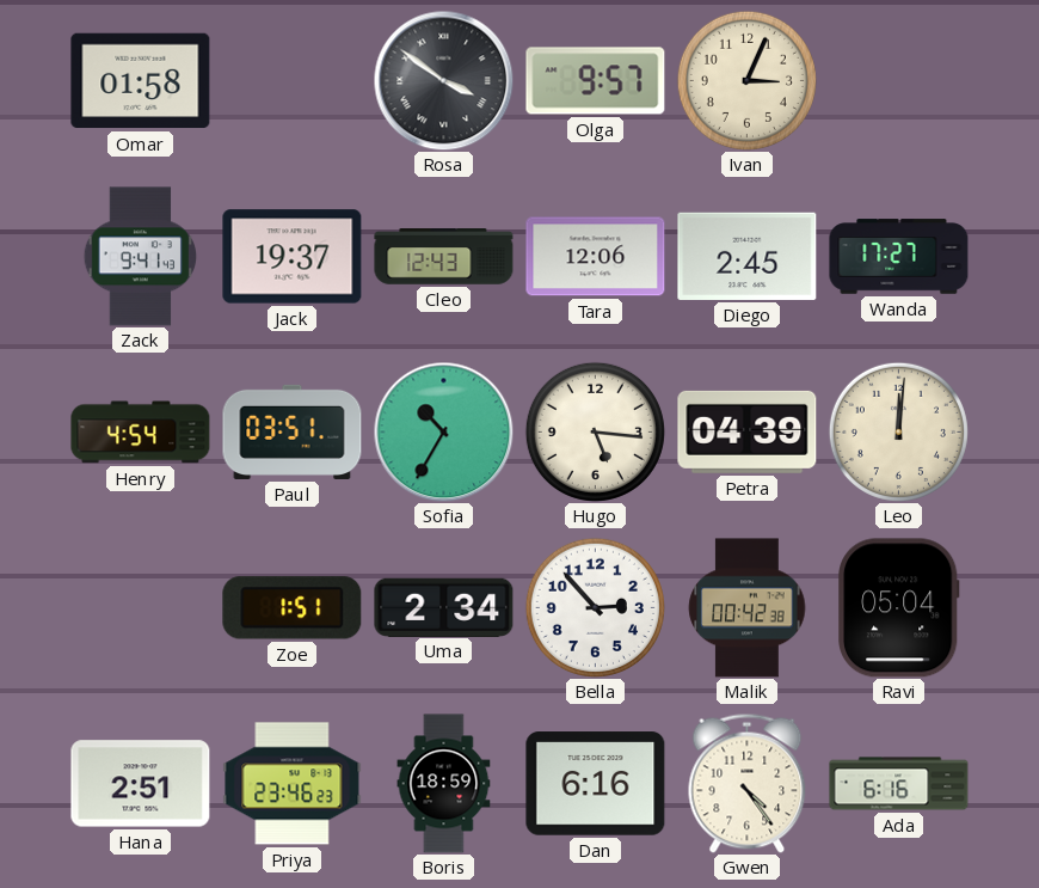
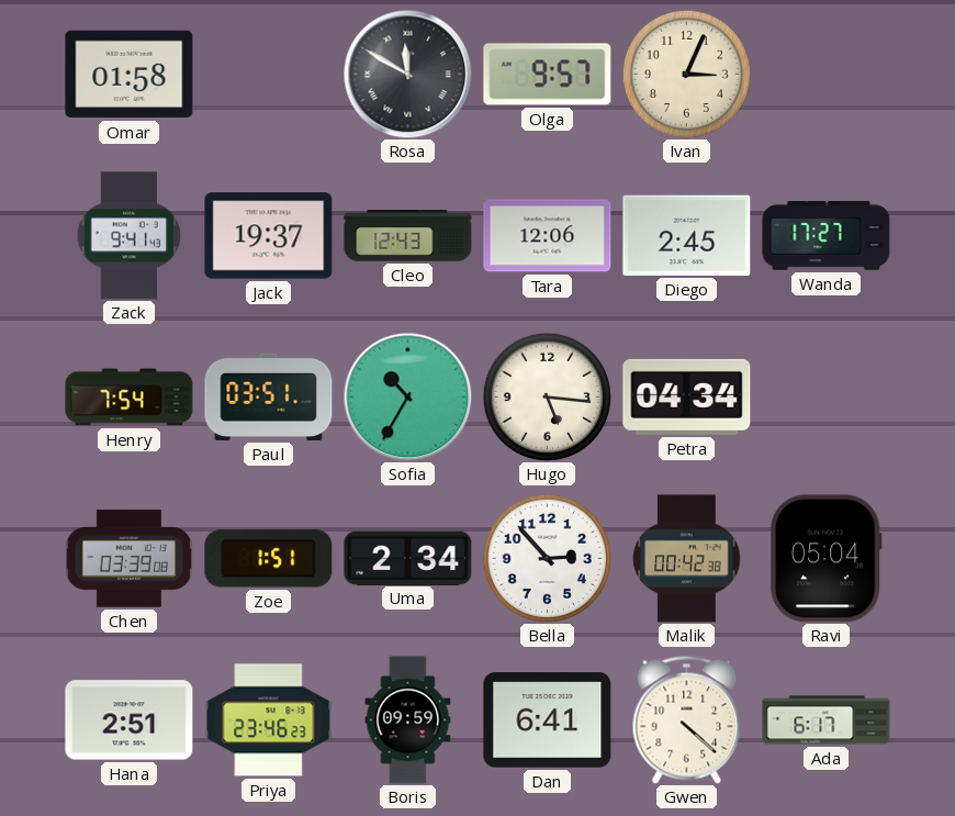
Rosa: 3:51 -> 11:50 (407, 74)
Henry: 4:54 -> 7:54 (130, 398)
Petra: 04:39 -> 04:34 (687, 396)
Leo: 12:01 -> none (898, 431)
Chen: none -> 03:39 (128, 559)
Boris: 18:59 -> 09:59 (408, 720)
Dan: 6:16 -> 6:41 (548, 720)
Gwen: 4:24 -> 4:22 (687, 719)
Ada: 6:16 -> 6:17 (827, 720)
